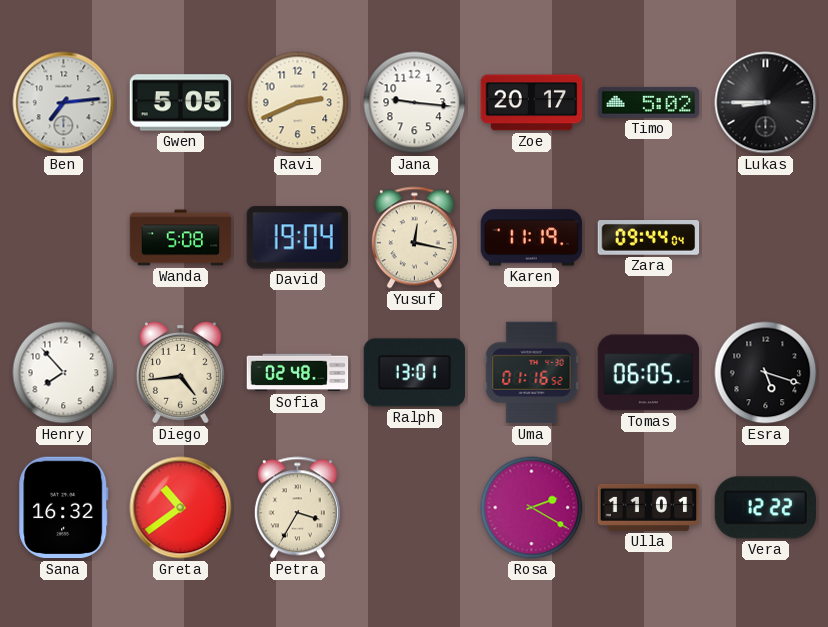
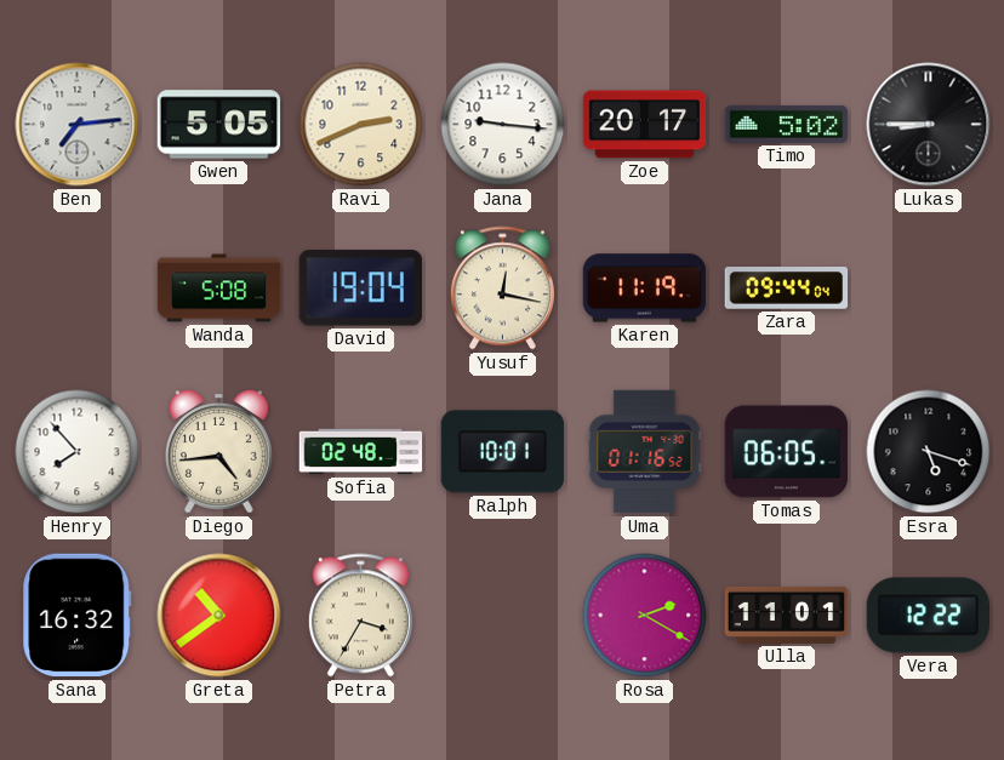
Ralph: 13:01 -> 10:01 (502, 452)
